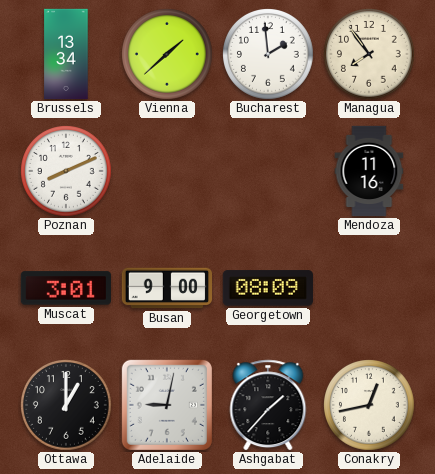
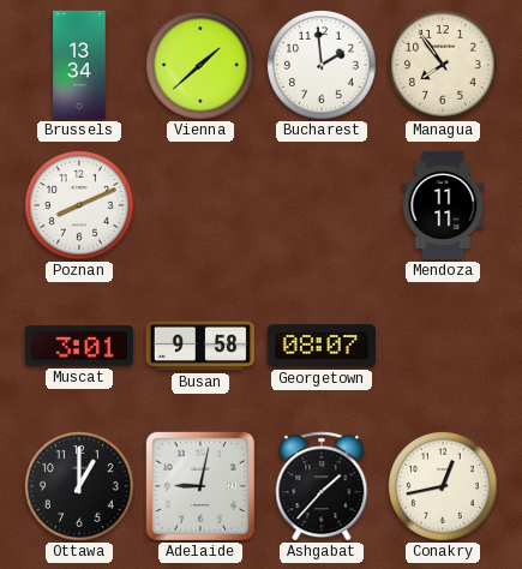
Mendoza: 11:16 -> 11:11 (443, 205)
Busan: 9:00 -> 9:58 (199, 346)
Georgetown: 08:09 -> 08:07 (322, 346)
